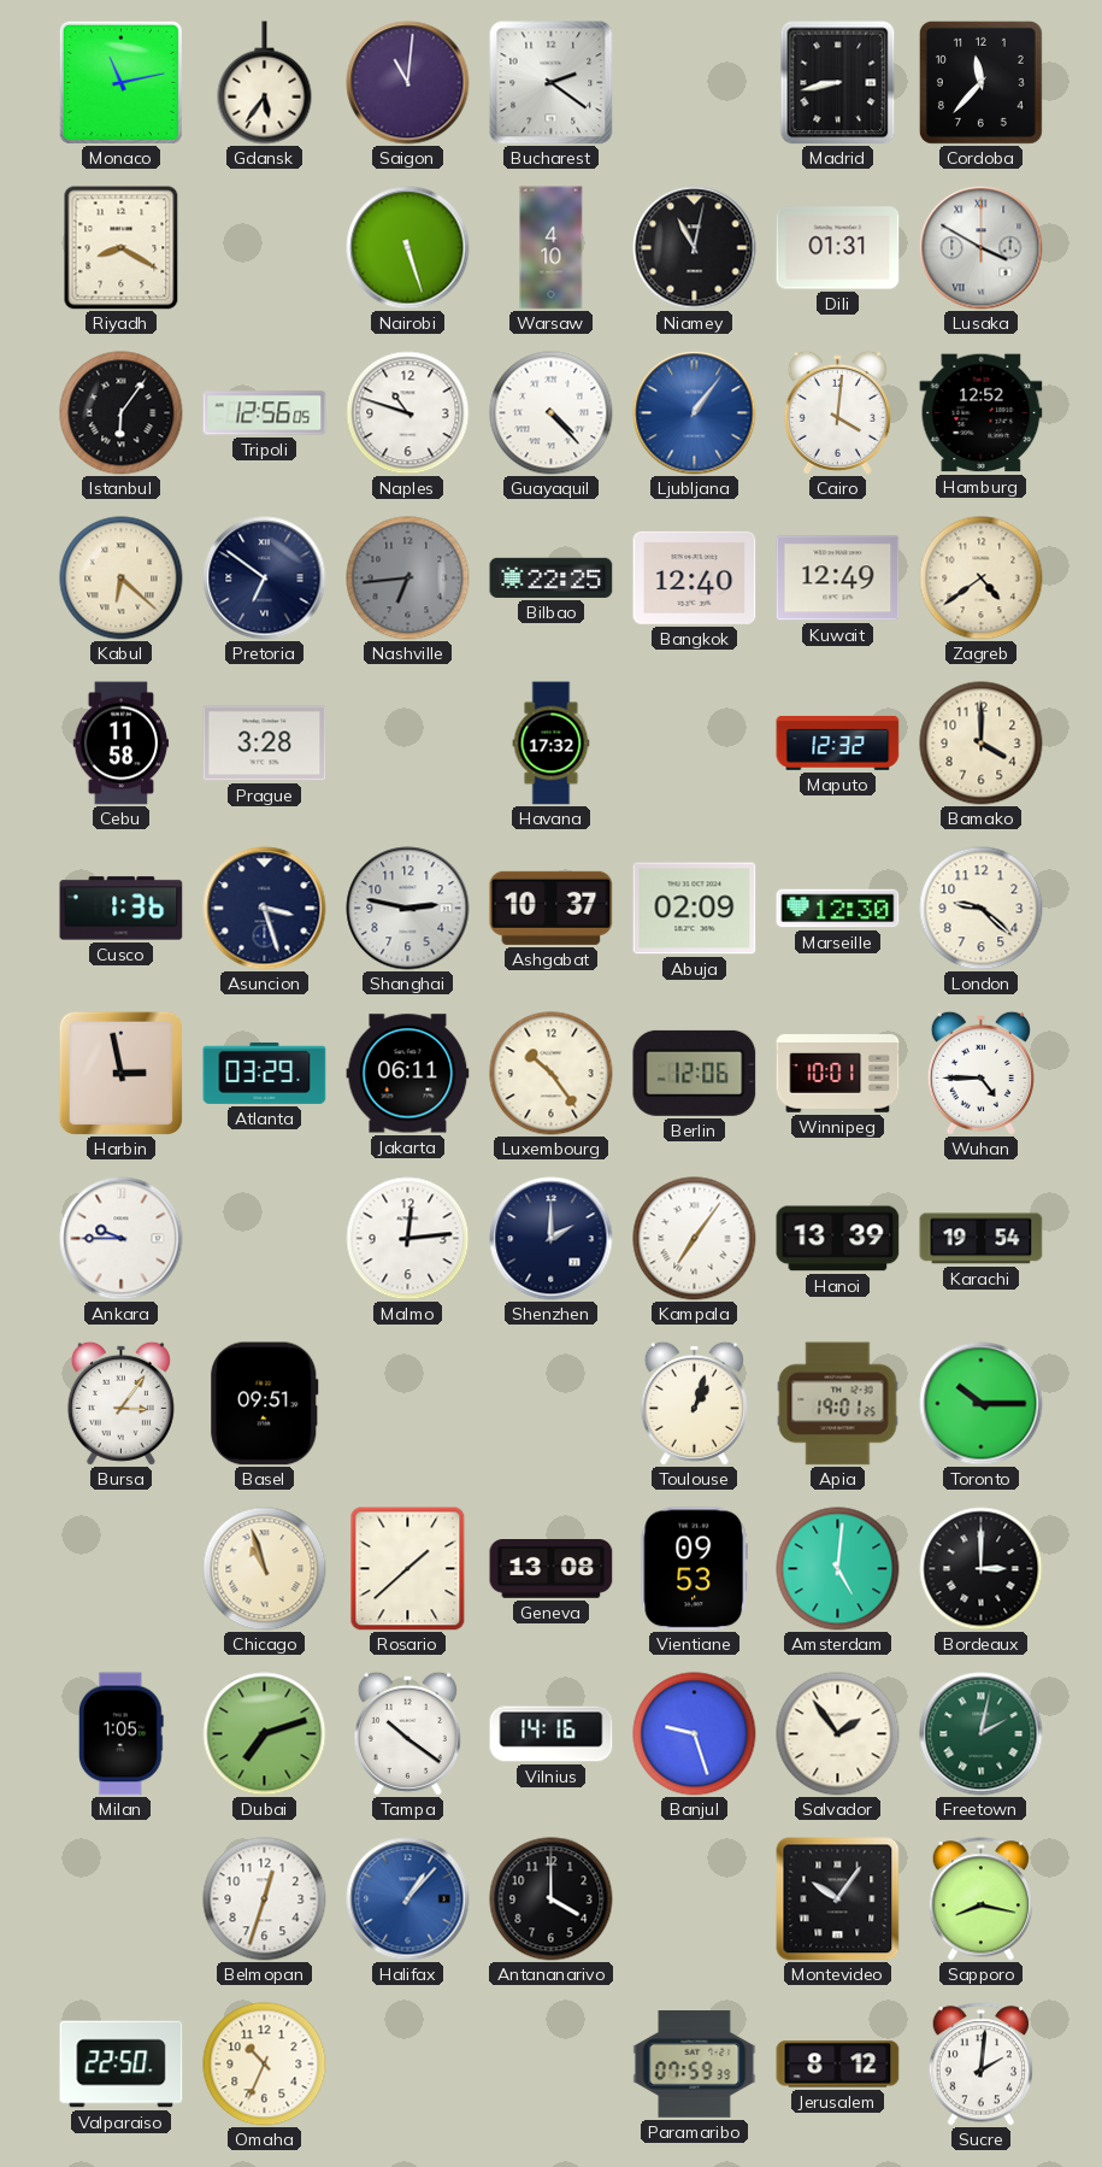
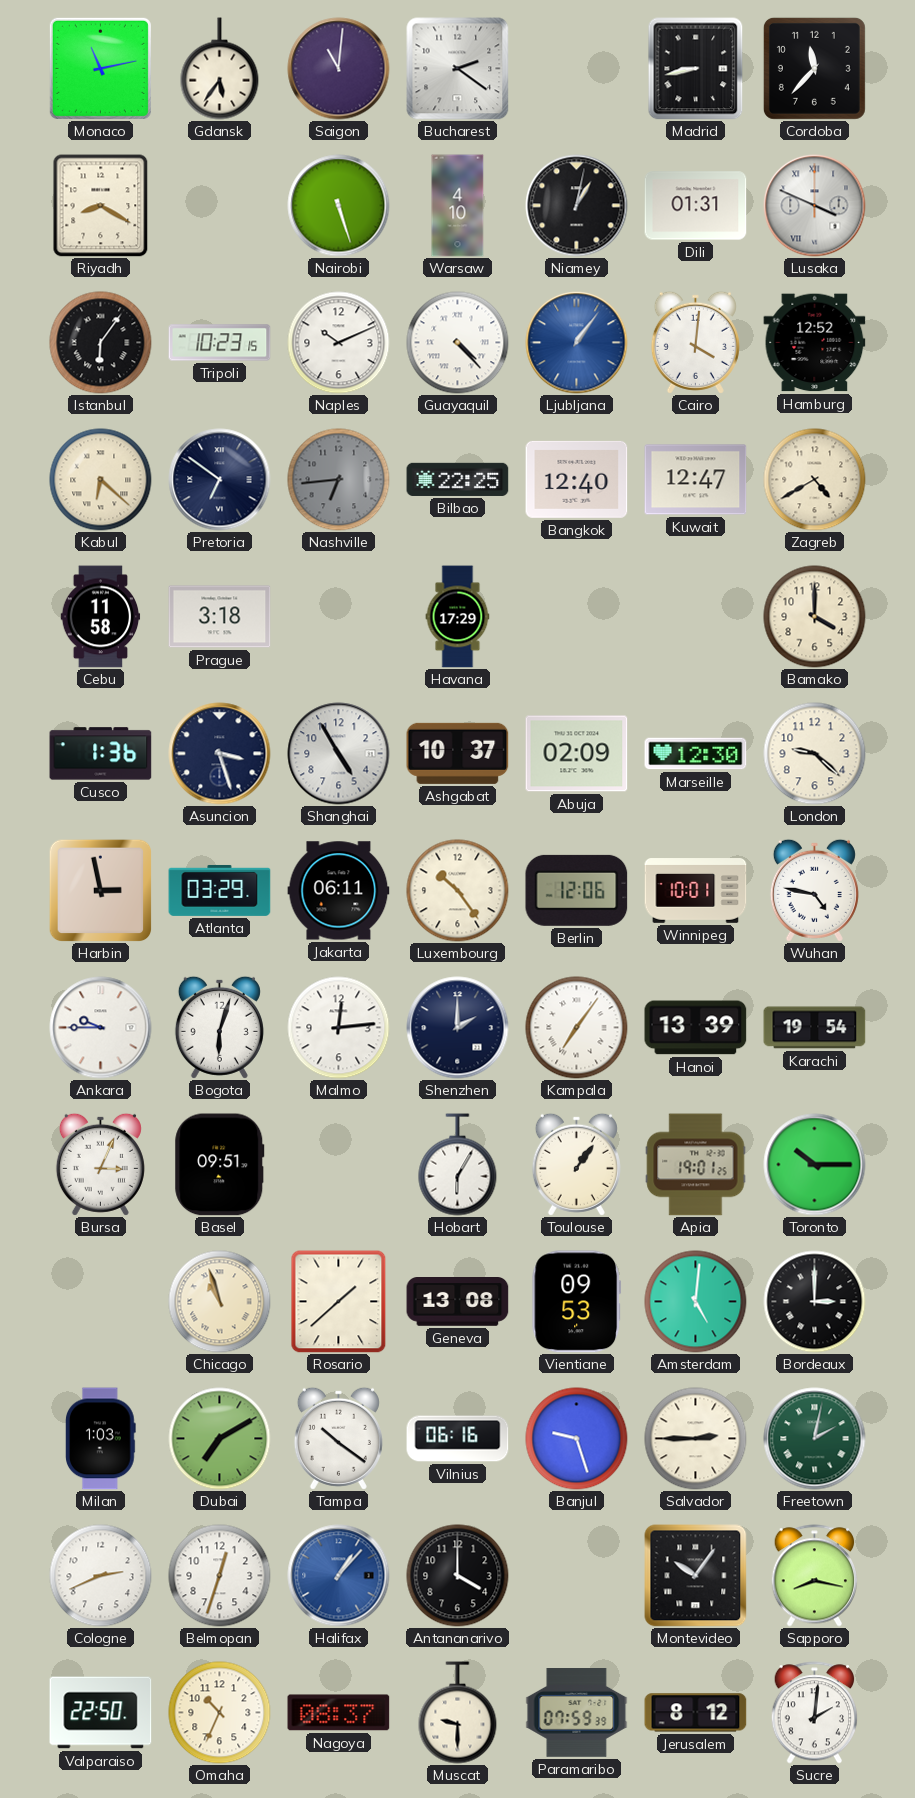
Niamey: 11:02 -> 1:02 (577, 206)
Lusaka: 3:50 -> 3:49 (815, 206)
Tripoli: 12:56 -> 10:23 (220, 343)
Naples: 10:48 -> 10:11 (339, 343)
Kuwait: 12:49 -> 12:47 (696, 480)
Zagreb: 4:39 -> 4:40 (815, 480)
Prague: 3:28 -> 3:18 (220, 617)
Havana: 17:32 -> 17:29 (458, 617)
Maputo: 12:32 -> none (838, 742)
Shanghai: 2:47 -> 4:55 (339, 754)
Wuhan: 4:45 -> 4:47 (814, 890)
Bogota: none -> 6:03 (219, 1027)
Bursa: 3:06 -> 3:04 (100, 1164)
Hobart: none -> 6:05 (458, 1165)
Toulouse: 1:03 -> 1:06 (576, 1164)
Milan: 1:05 -> 1:03 (101, 1439)
Dubai: 7:12 -> 7:10 (220, 1439)
Vilnius: 14:16 -> 06:16 (458, 1439)
Salvador: 1:54 -> 2:45 (696, 1439)
Cologne: none -> 2:41 (101, 1576)
Nagoya: none -> 08:37 (339, 1713)
Muscat: none -> 9:30 (458, 1713)
